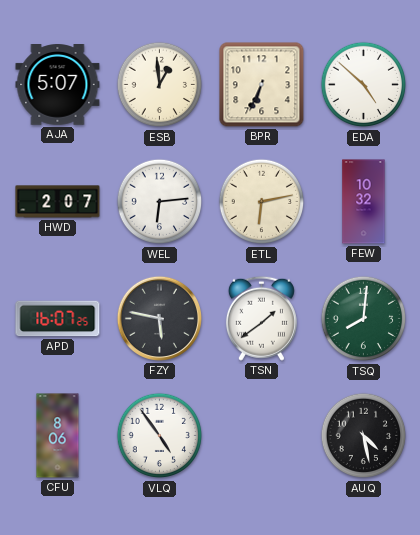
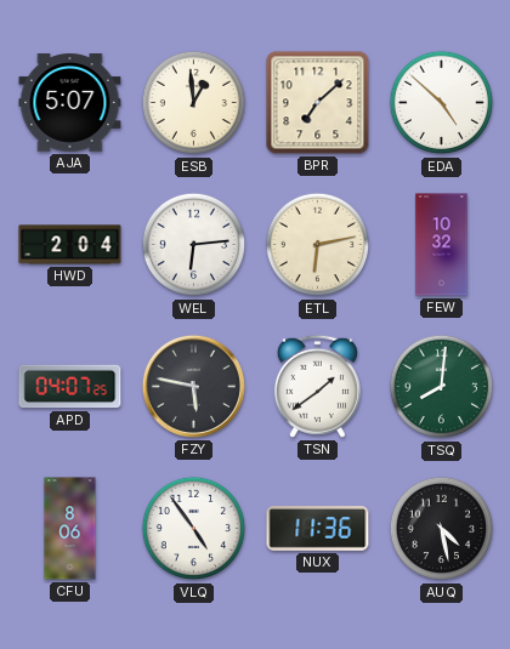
BPR: 6:34 -> 7:08 (318, 103)
HWD: 2:07 -> 2:04 (70, 245)
APD: 16:07 -> 04:07 (70, 387)
NUX: none -> 11:36 (318, 529)
